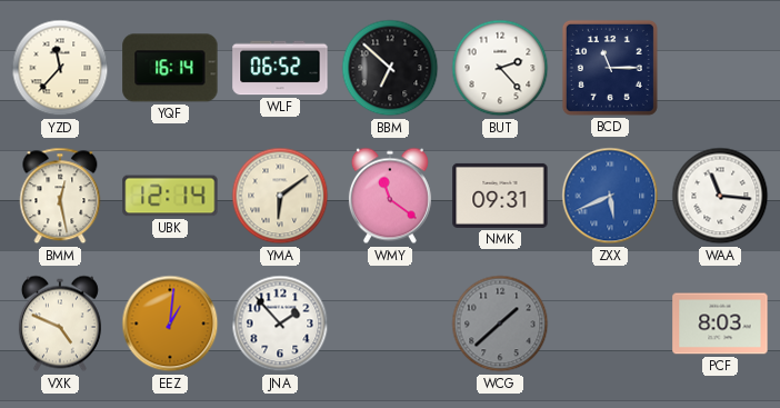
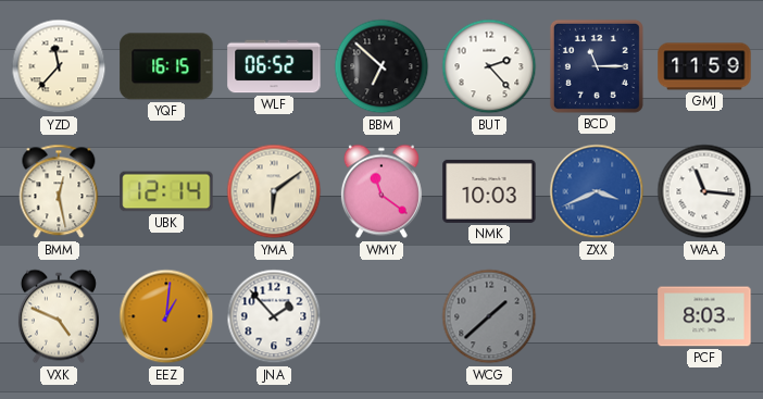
YQF: 16:14 -> 16:15 (166, 66)
GMJ: none -> 11:59 (704, 66)
NMK: 09:31 -> 10:03 (489, 191)
ZXX: 5:41 -> 3:41 (597, 191)
